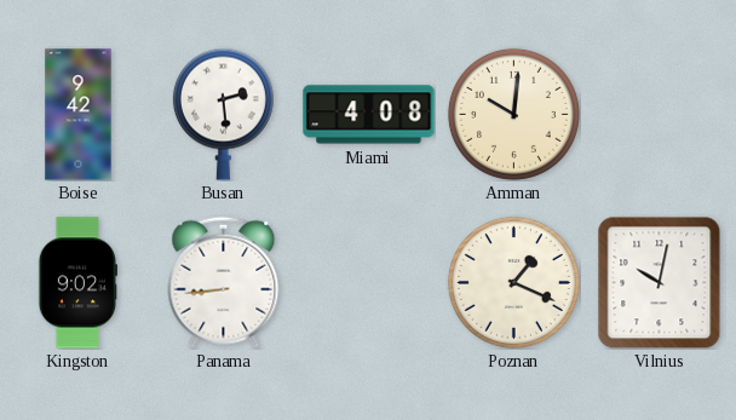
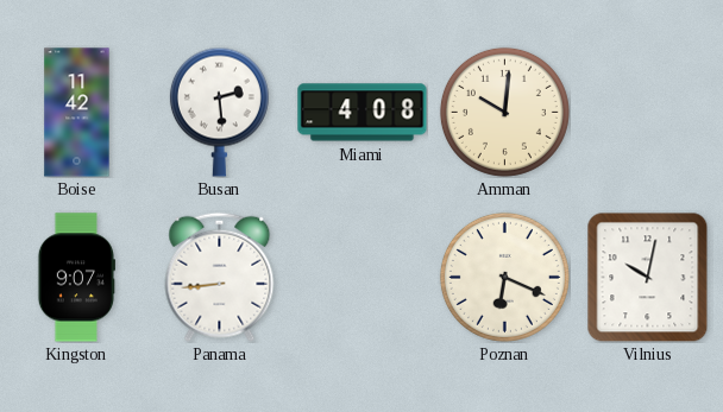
Boise: 9:42 -> 11:42 (77, 113)
Kingston: 9:02 -> 9:07 (76, 278)
Poznan: 1:19 -> 6:19 (504, 277)
